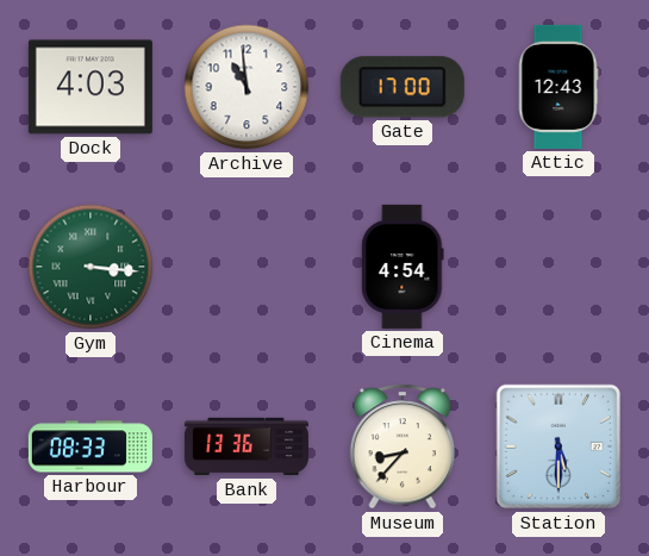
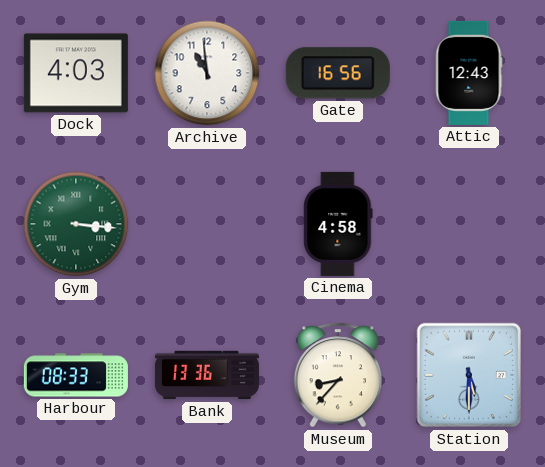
Gate: 17:00 -> 16:56 (338, 73)
Cinema: 4:54 -> 4:58 (338, 224)
